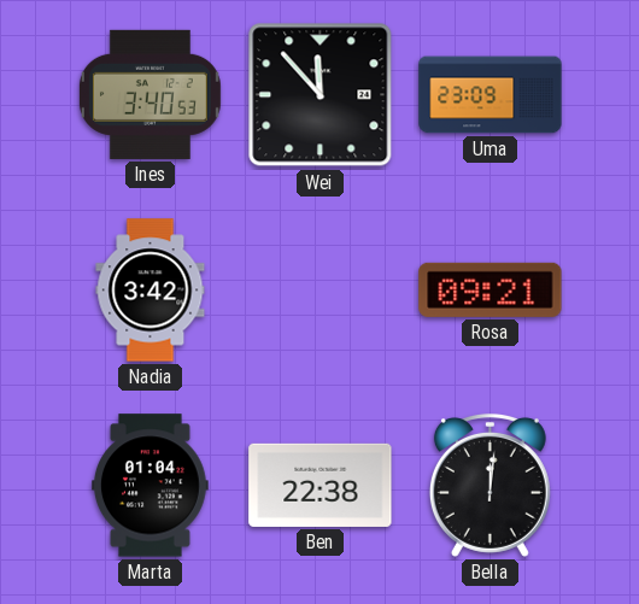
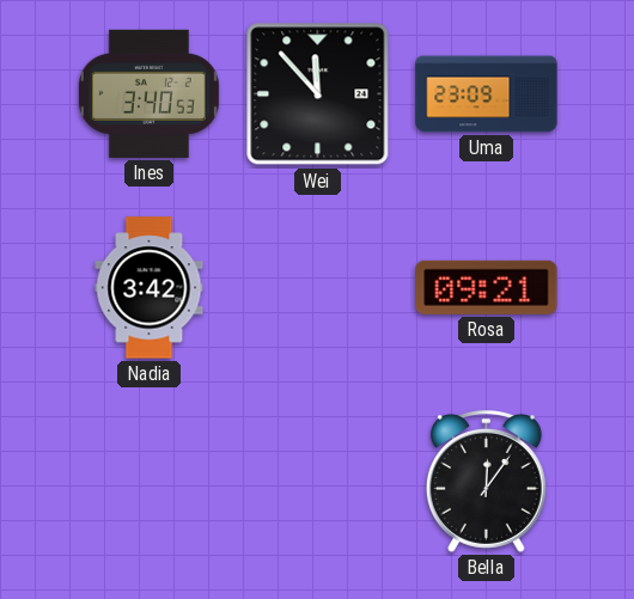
Marta: 01:04 -> none (150, 486)
Ben: 22:38 -> none (321, 485)
Bella: 12:01 -> 12:06 (486, 481)
